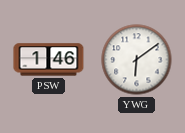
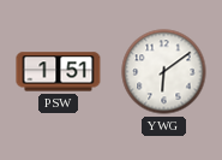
PSW: 1:46 -> 1:51 (59, 72)
